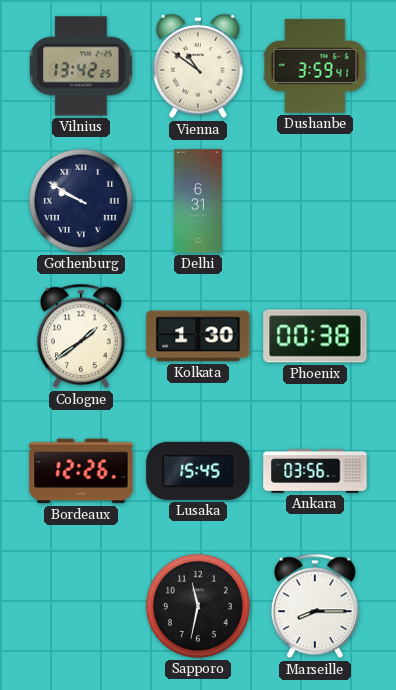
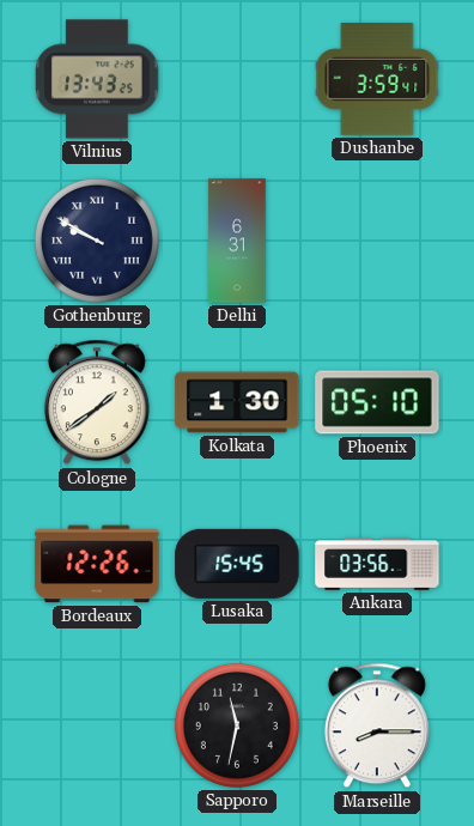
Vilnius: 13:42 -> 13:43 (97, 79)
Vienna: 10:51 -> none (198, 66)
Phoenix: 00:38 -> 05:10 (377, 402)
